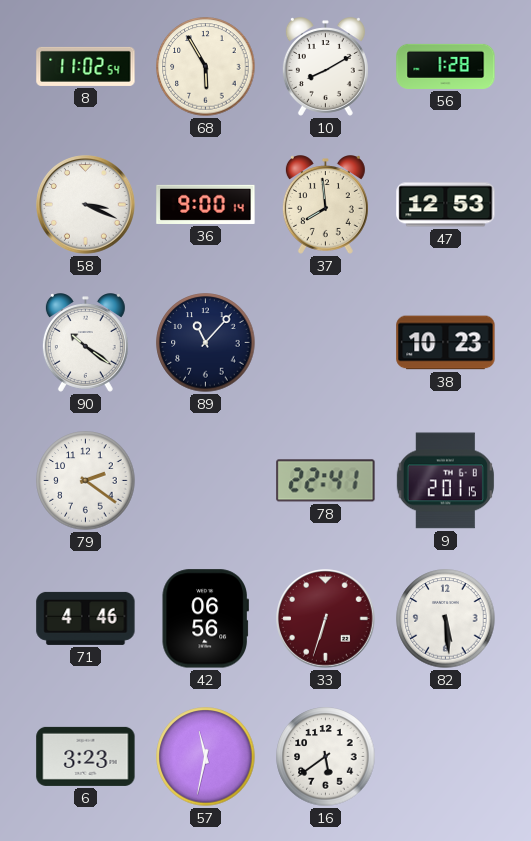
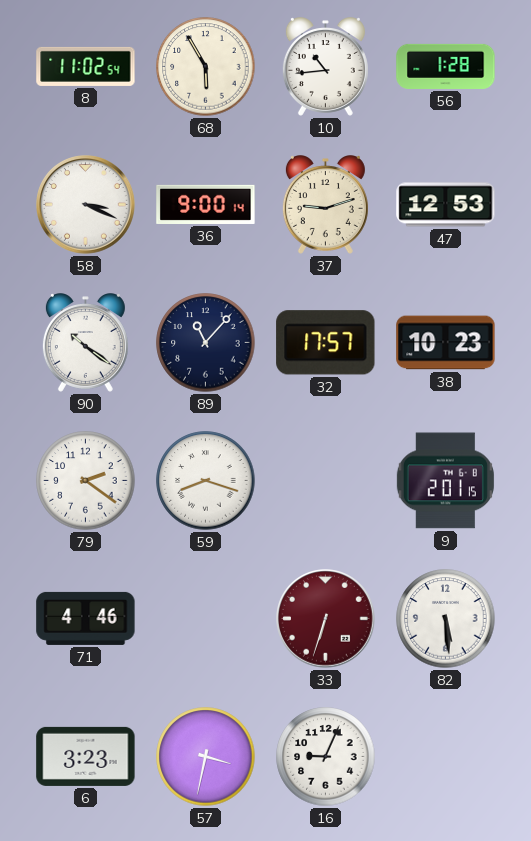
10: 8:10 -> 10:44 (325, 67)
37: 7:59 -> 9:12 (325, 205)
32: none -> 17:57 (326, 343)
59: none -> 8:18 (206, 481)
78: 22:41 -> none (326, 481)
42: 06:56 -> none (205, 619)
57: 11:32 -> 3:32 (206, 757)
16: 5:39 -> 9:04 (326, 757)
